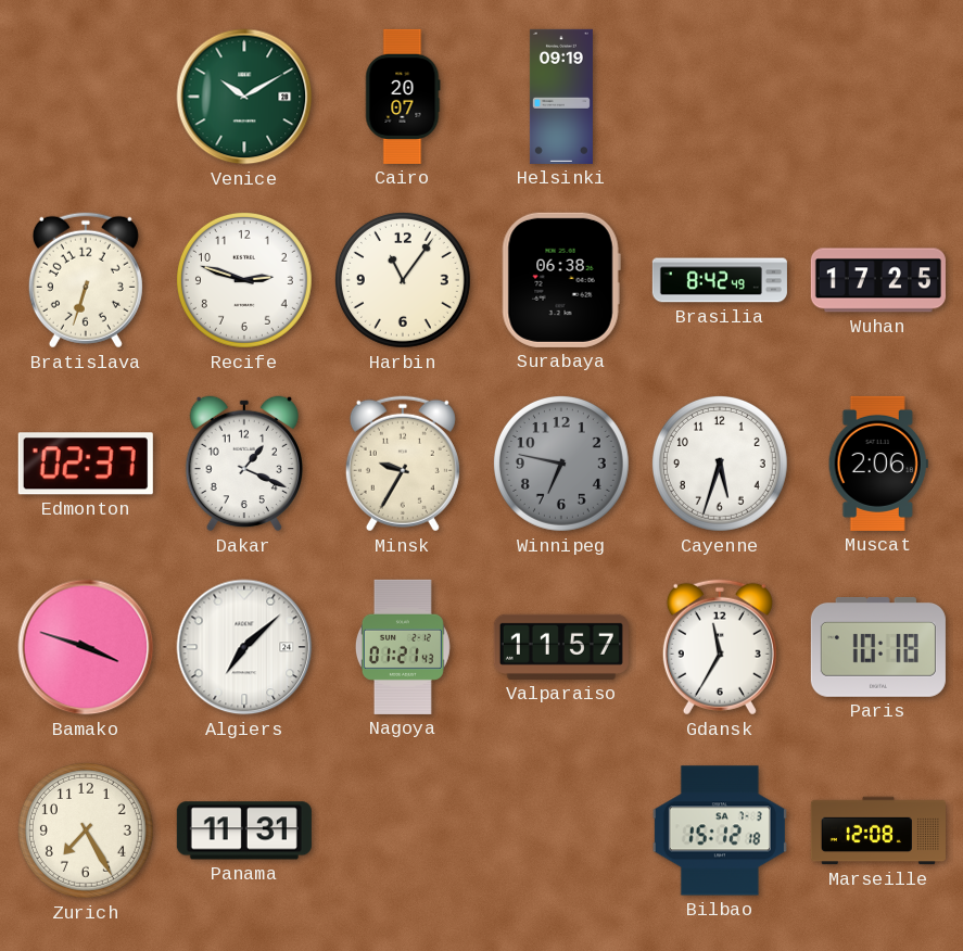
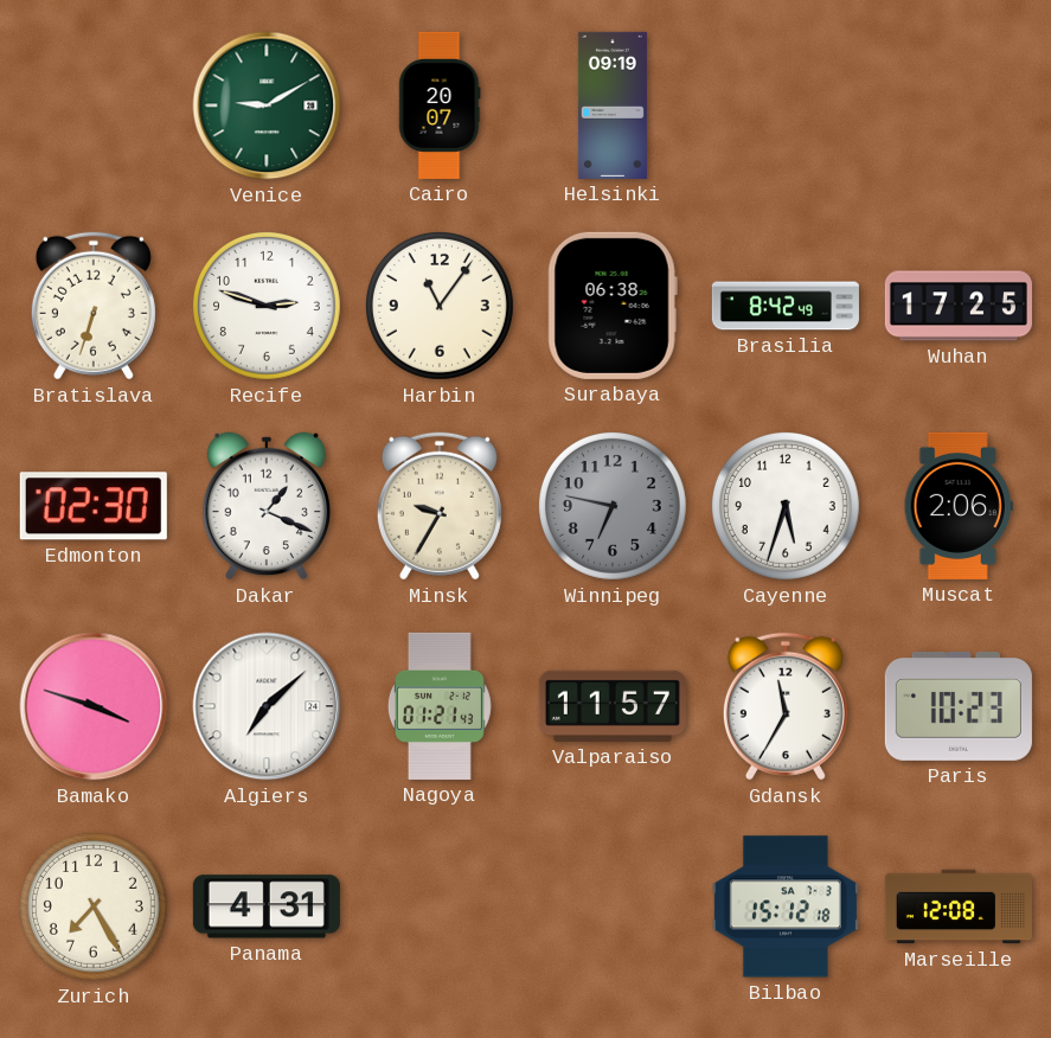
Venice: 10:10 -> 9:10 (267, 105)
Edmonton: 02:37 -> 02:30 (94, 506)
Paris: 10:18 -> 10:23 (959, 706)
Panama: 11:31 -> 4:31 (267, 906)
